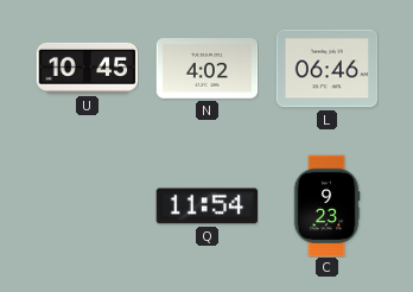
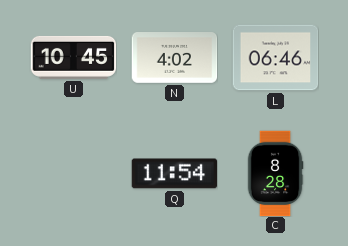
C: 9:23 -> 8:28 (275, 173)
